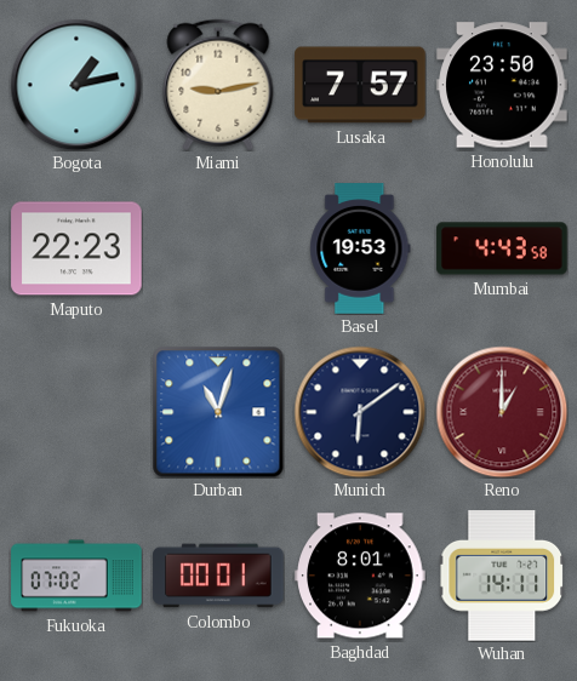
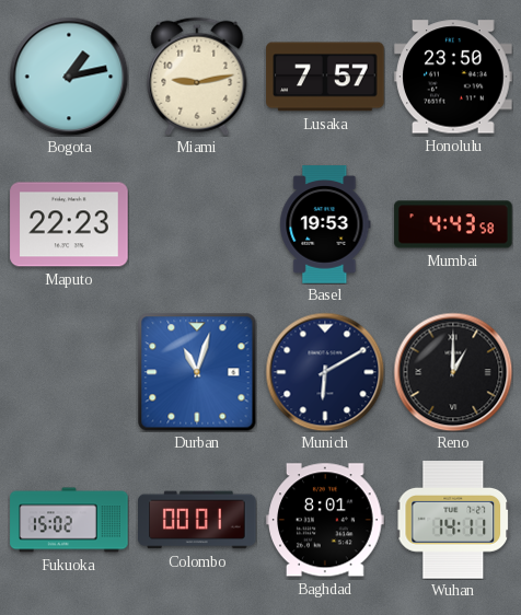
Munich: 6:09 -> 6:10 (325, 372)
Reno dial: burgundy -> black (453, 372)
Fukuoka: 07:02 -> 15:02 (69, 520)
